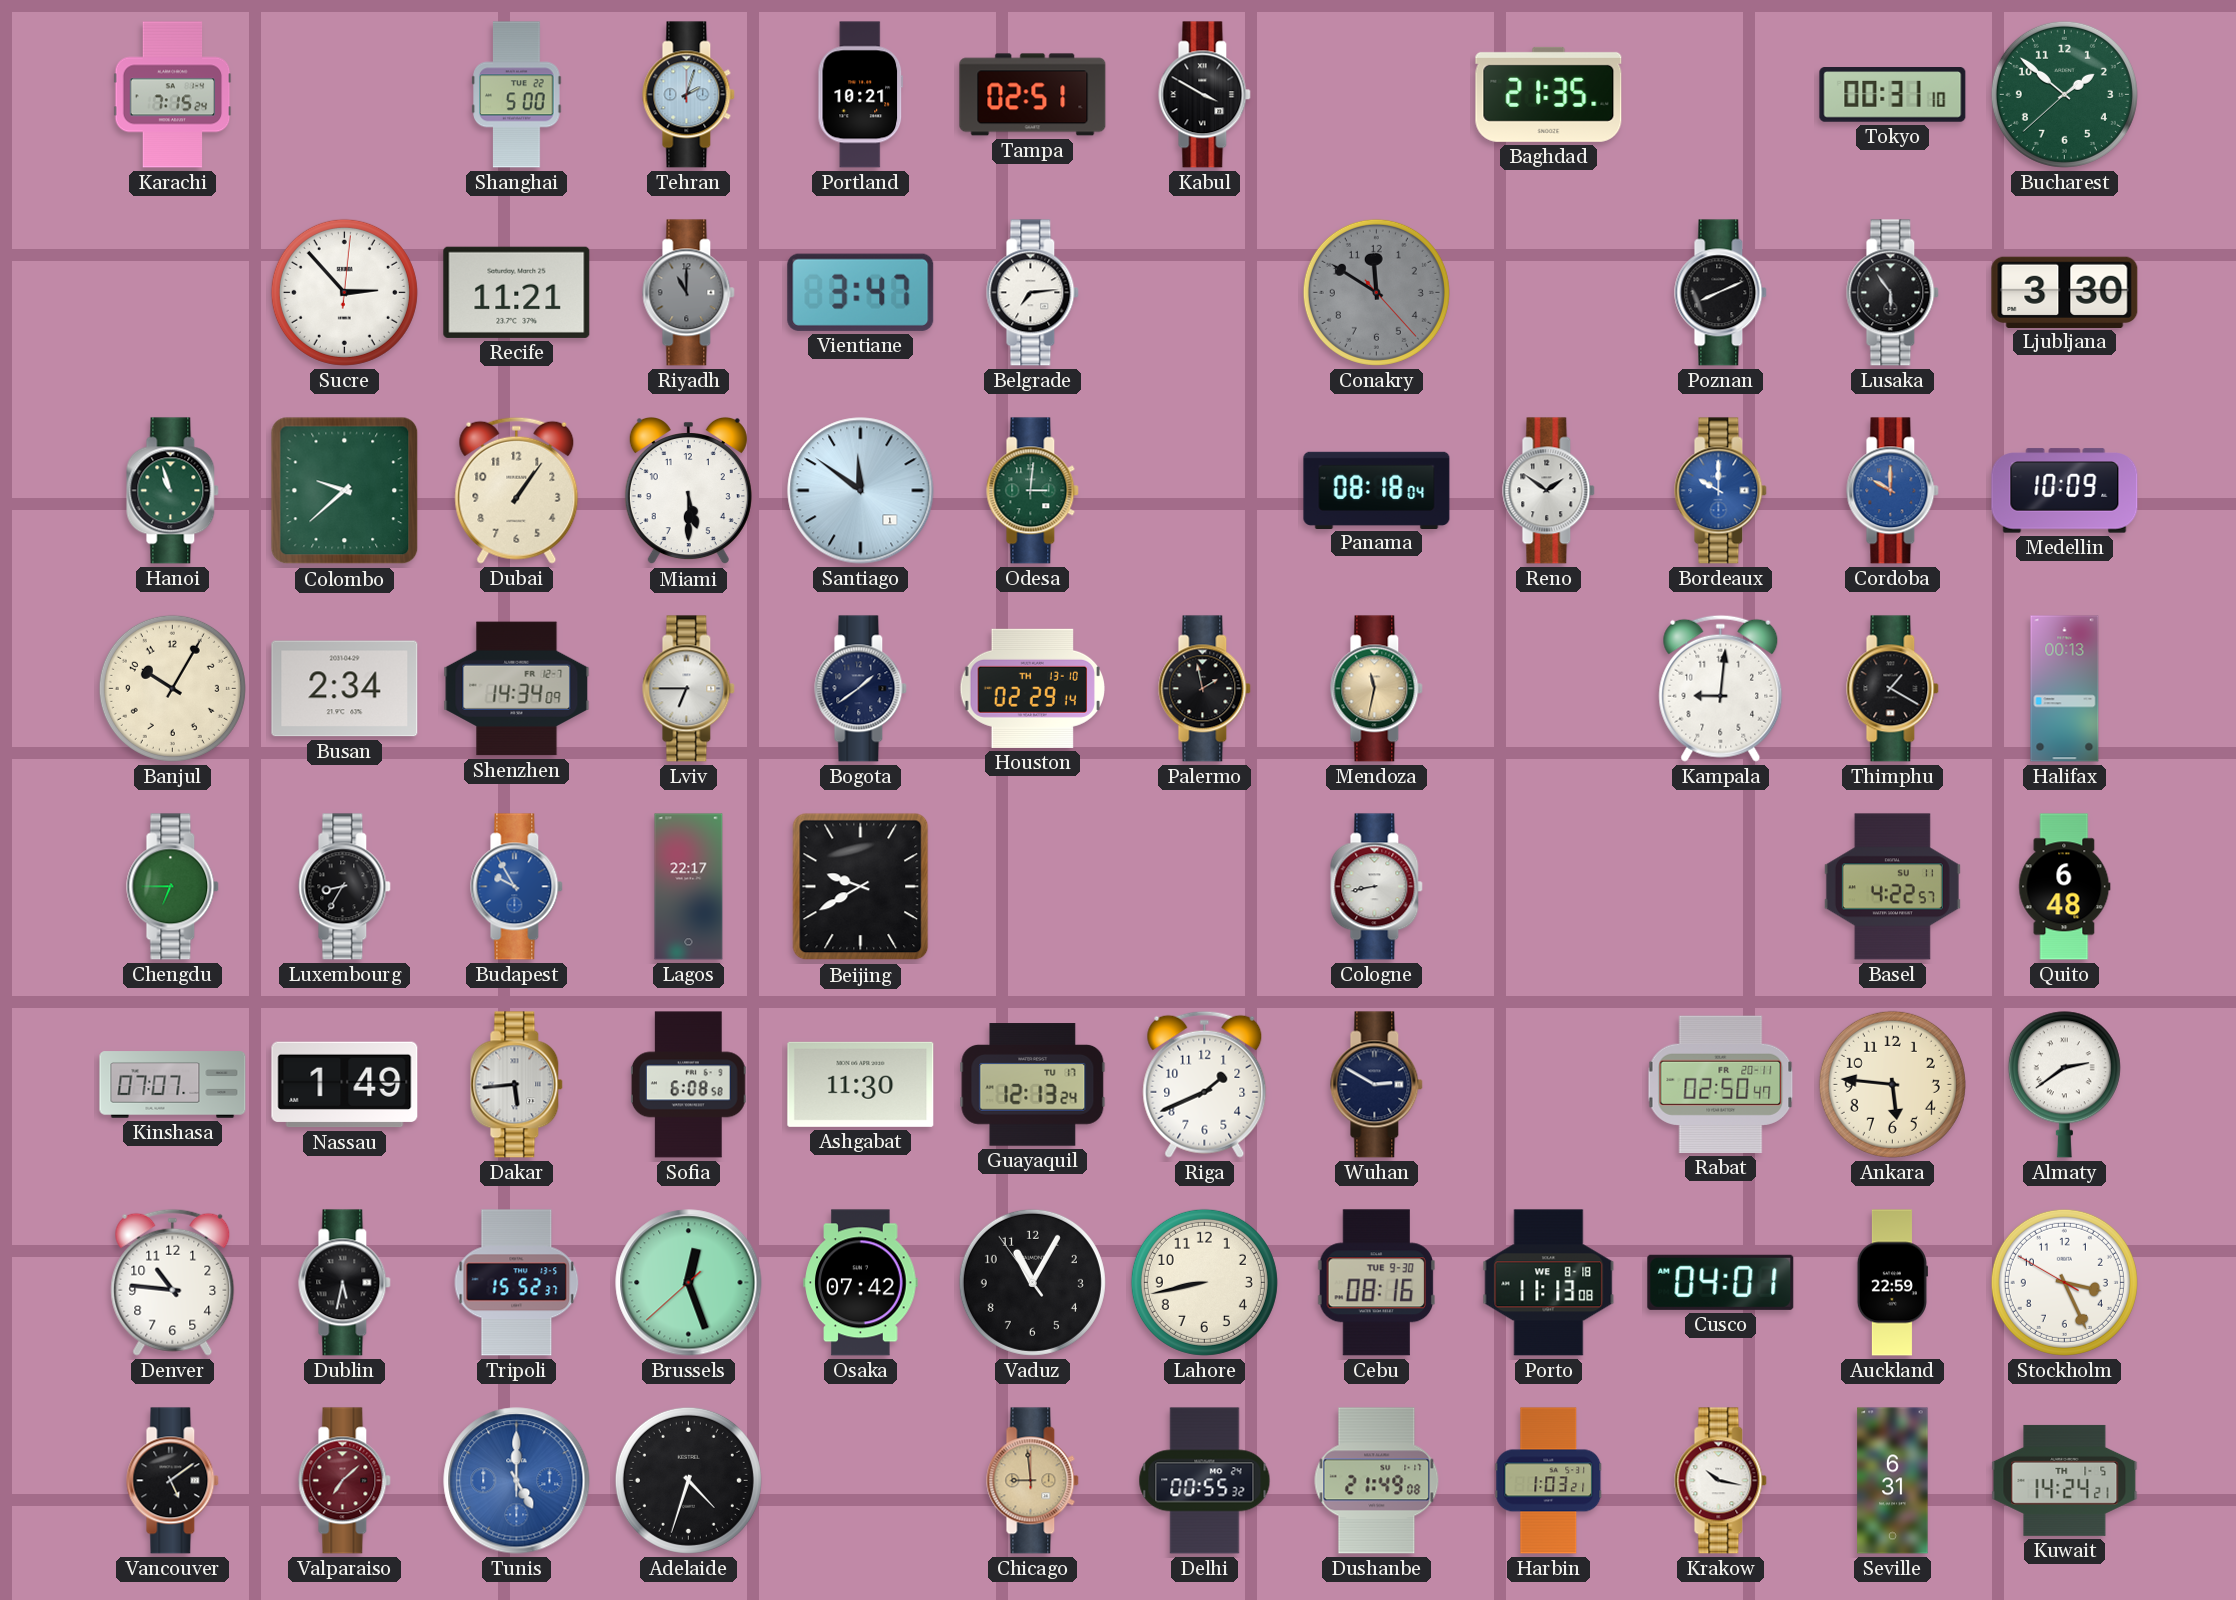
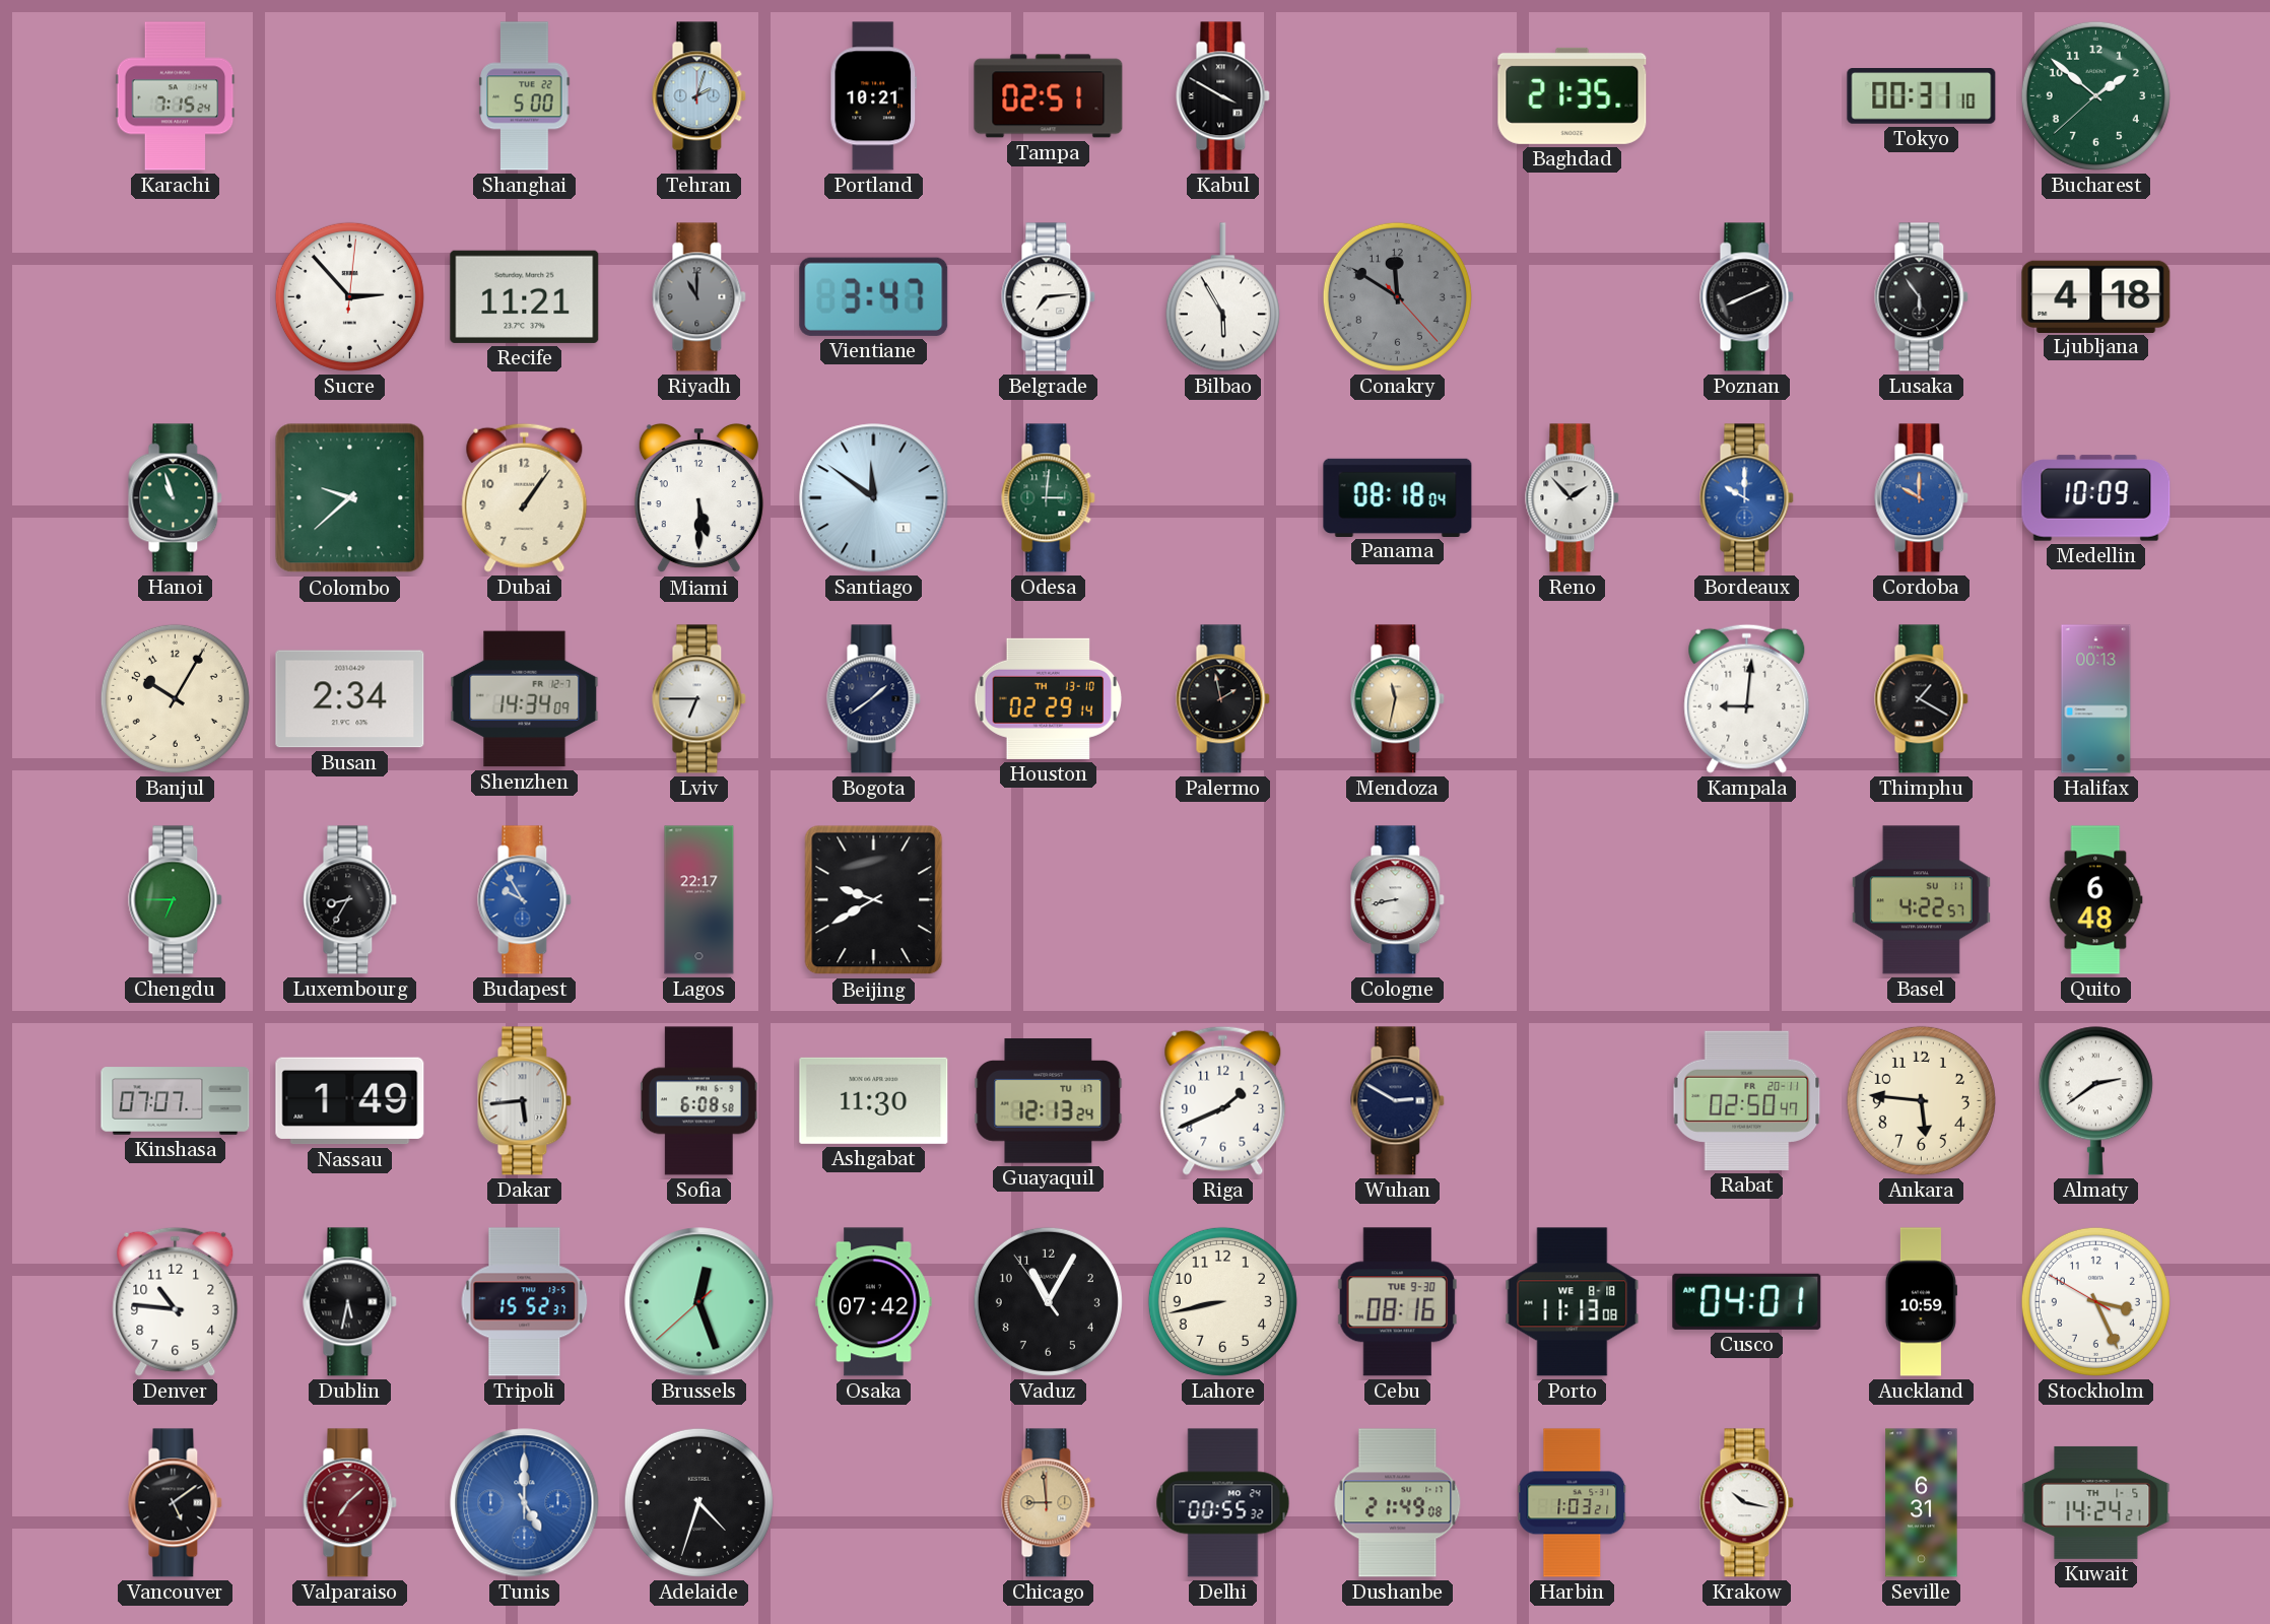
Bilbao: none -> 5:55 (1222, 297)
Ljubljana: 3:30 -> 4:18 (2096, 296)
Reno: 1:51 -> 1:53 (1573, 498)
Auckland: 22:59 -> 10:59 (1921, 1302)
